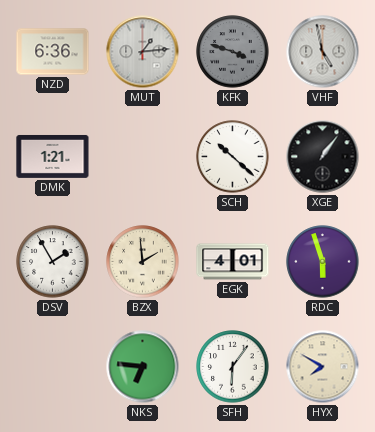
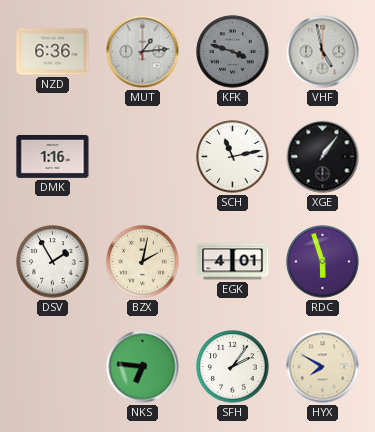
DMK: 1:21 -> 1:16 (53, 156)
SCH: 10:22 -> 11:13 (233, 157)
BZX: 1:59 -> 2:02 (143, 262)
SFH: 6:06 -> 2:06 (233, 367)
